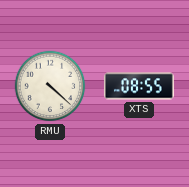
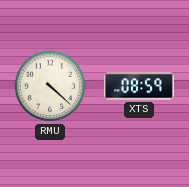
XTS: 08:55 -> 08:59 (139, 86)
